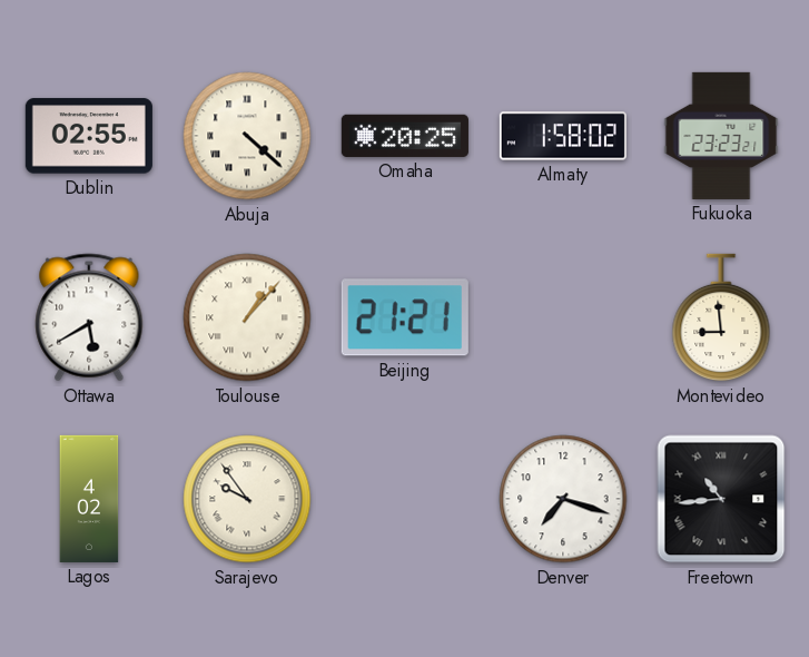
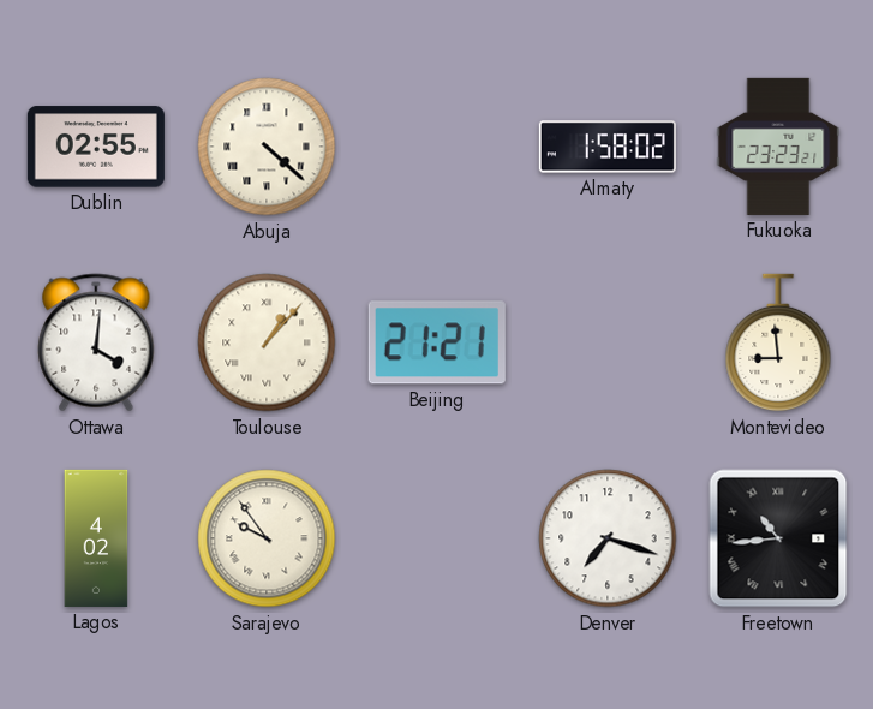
Omaha: 20:25 -> none (405, 136)
Ottawa: 5:40 -> 4:01 (96, 342)
